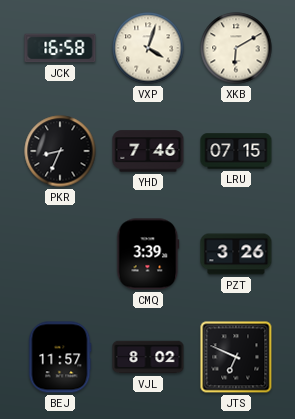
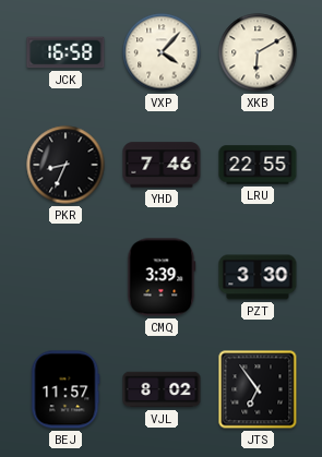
VXP: 4:03 -> 4:07 (162, 52)
LRU: 07:15 -> 22:55 (258, 165)
PZT: 3:26 -> 3:30 (258, 277)
JTS: 6:49 -> 6:54 (258, 389)
